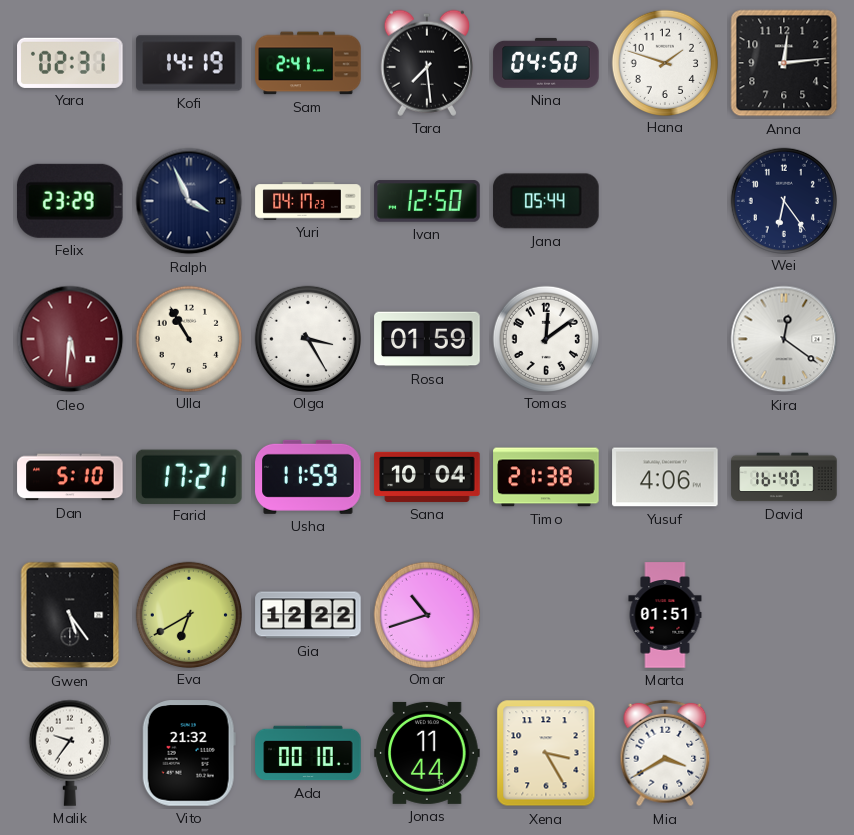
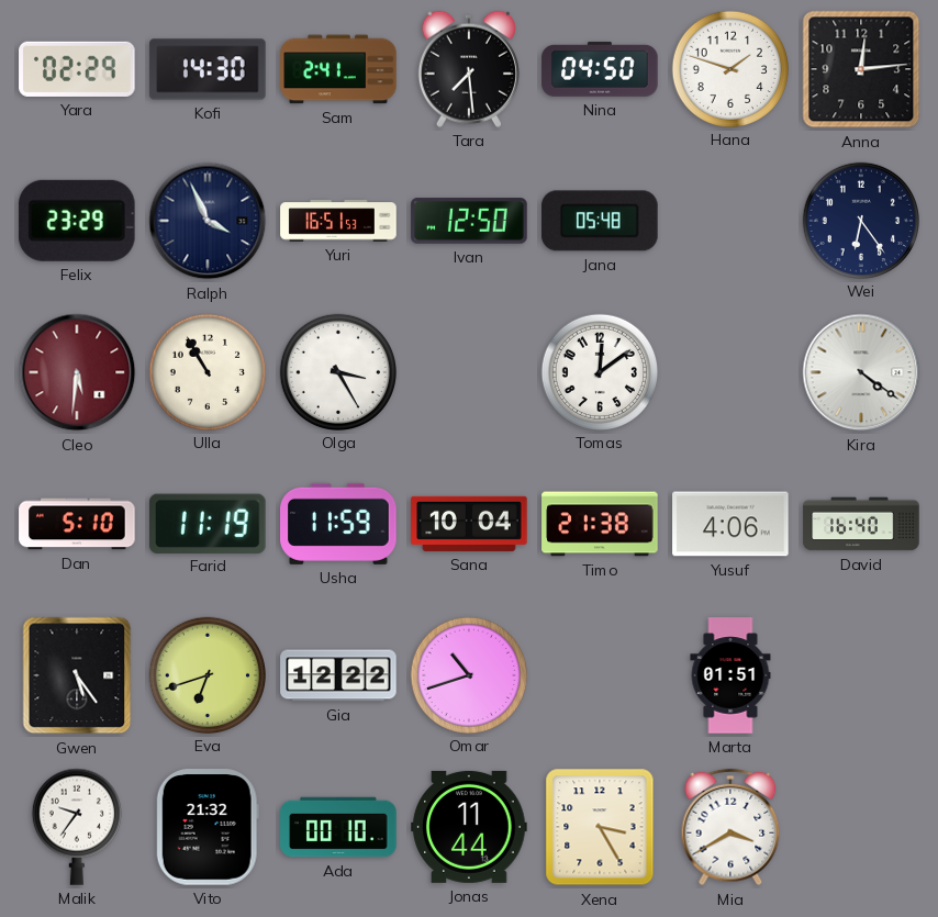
Yara: 02:31 -> 02:29 (77, 69)
Kofi: 14:19 -> 14:30 (208, 69)
Yuri: 04:17 -> 16:51 (338, 221)
Jana: 05:44 -> 05:48 (600, 221)
Rosa: 01:59 -> none (427, 339)
Kira: 12:21 -> 4:21 (861, 372)
Farid: 17:21 -> 11:19 (209, 523)
Eva: 6:40 -> 6:42 (206, 674)
